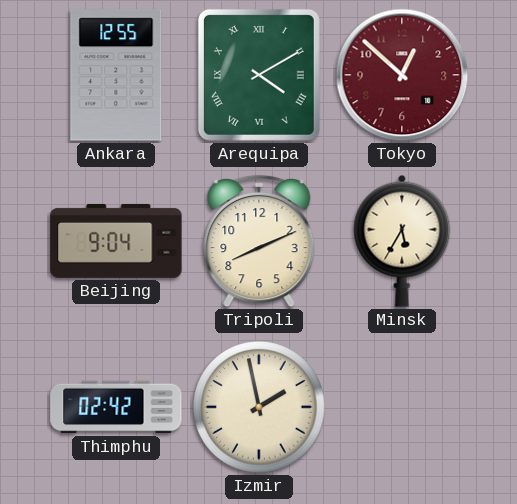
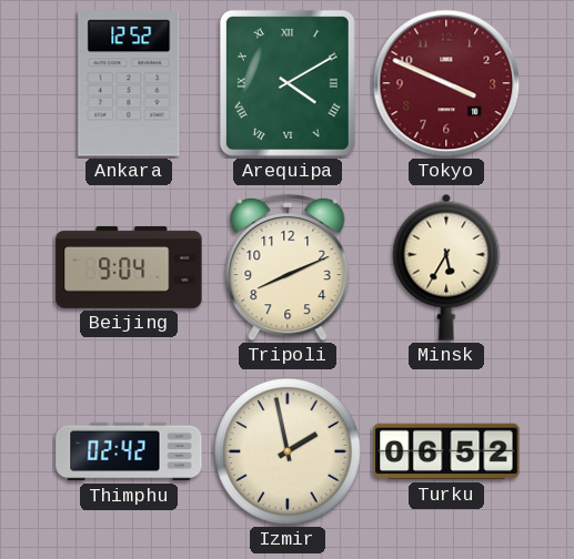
Ankara: 12:55 -> 12:52 (129, 83)
Tokyo: 12:52 -> 3:49 (446, 83)
Turku: none -> 06:52 (446, 451)
